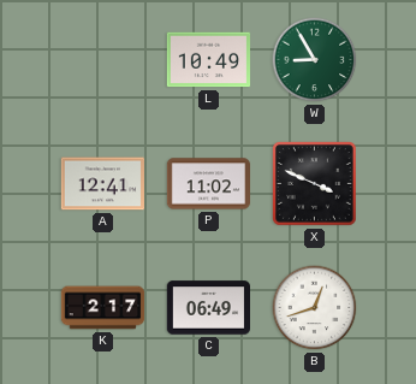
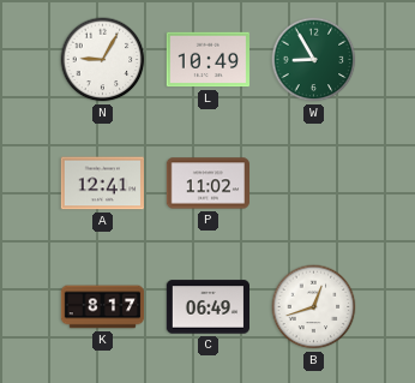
N: none -> 9:05 (103, 60)
X: 3:49 -> none (315, 184)
K: 2:17 -> 8:17 (103, 307)
